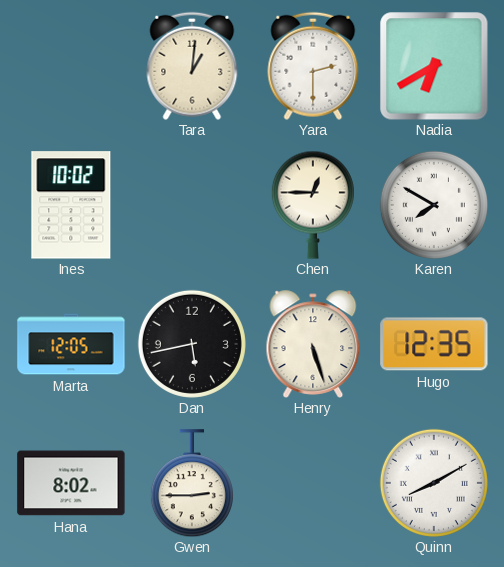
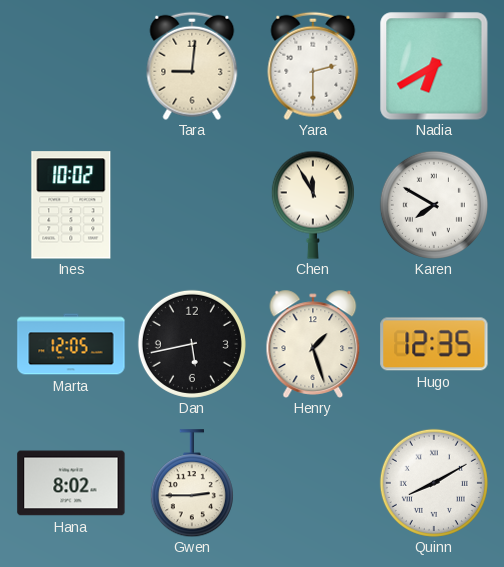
Tara: 1:01 -> 9:01 (192, 66)
Chen: 12:45 -> 11:55 (313, 205)
Henry: 5:27 -> 1:27 (313, 344)
